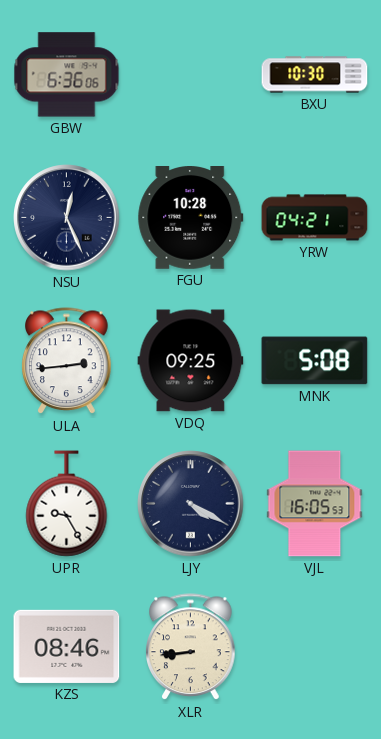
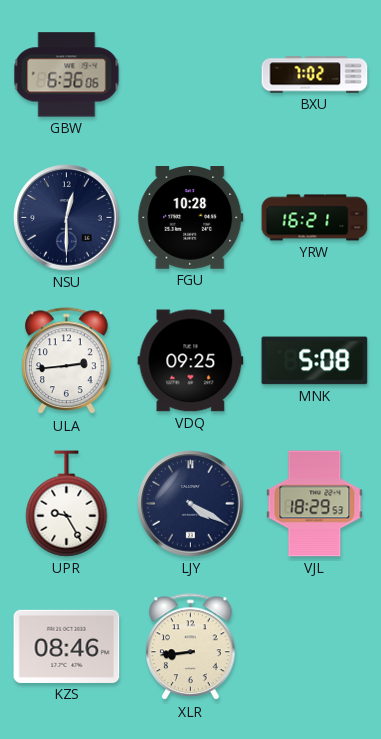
BXU: 10:30 -> 7:02 (315, 75)
NSU: 12:26 -> 12:30 (67, 218)
YRW: 04:21 -> 16:21 (315, 218)
VJL: 16:05 -> 18:29 (315, 504)
